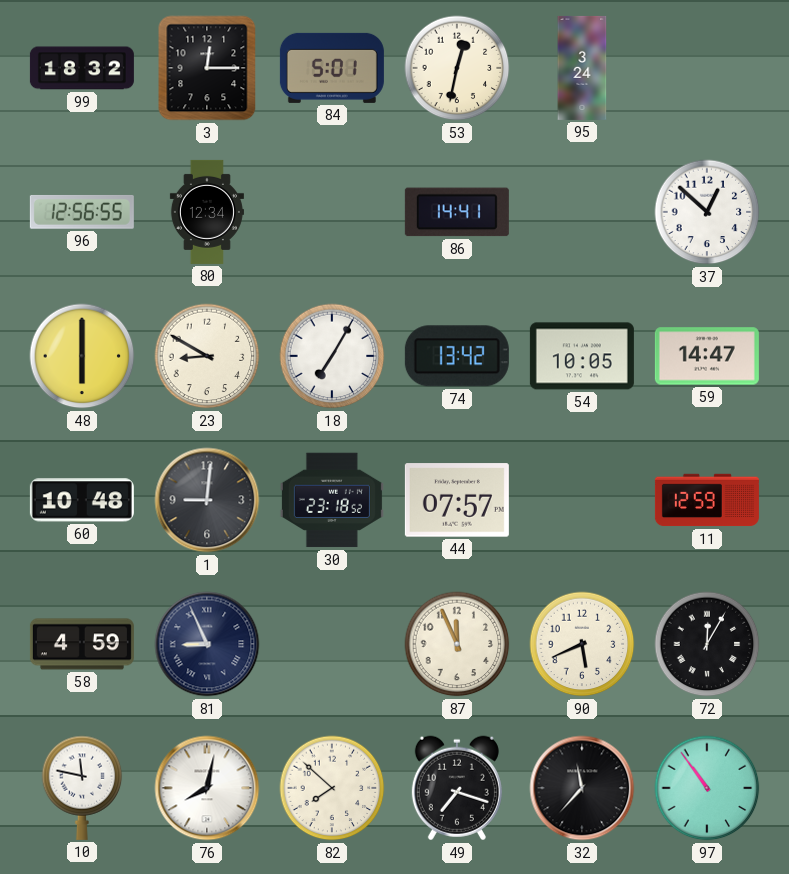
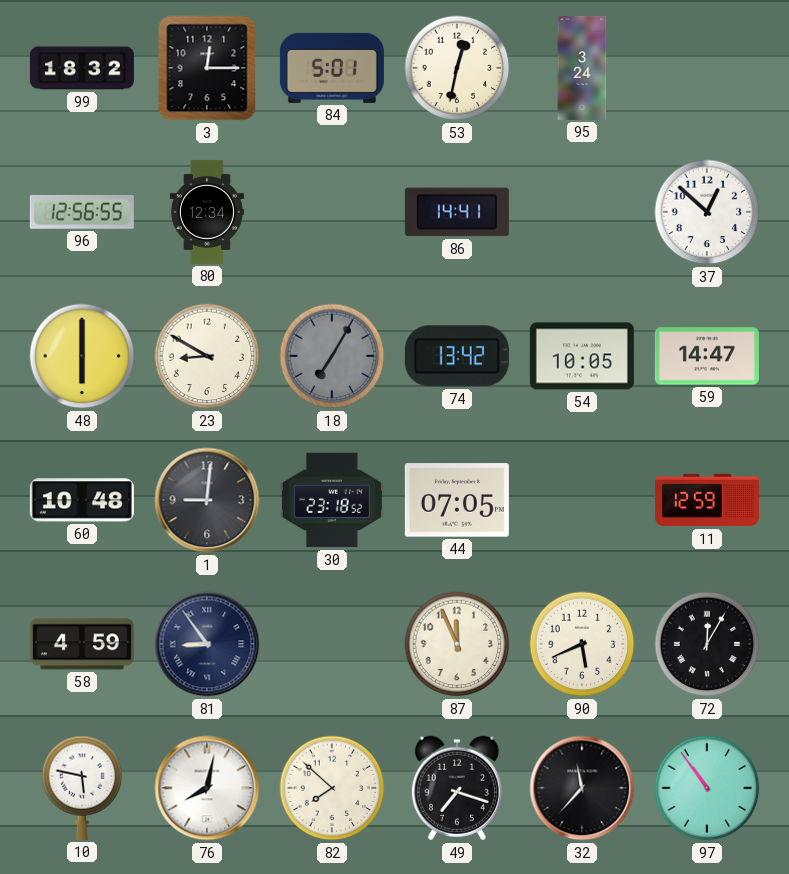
18 dial: white -> grey (332, 356)
44: 07:57 -> 07:05 (457, 500)
81: 8:56 -> 8:54 (207, 644)
10: 11:47 -> 5:47 (82, 788)
